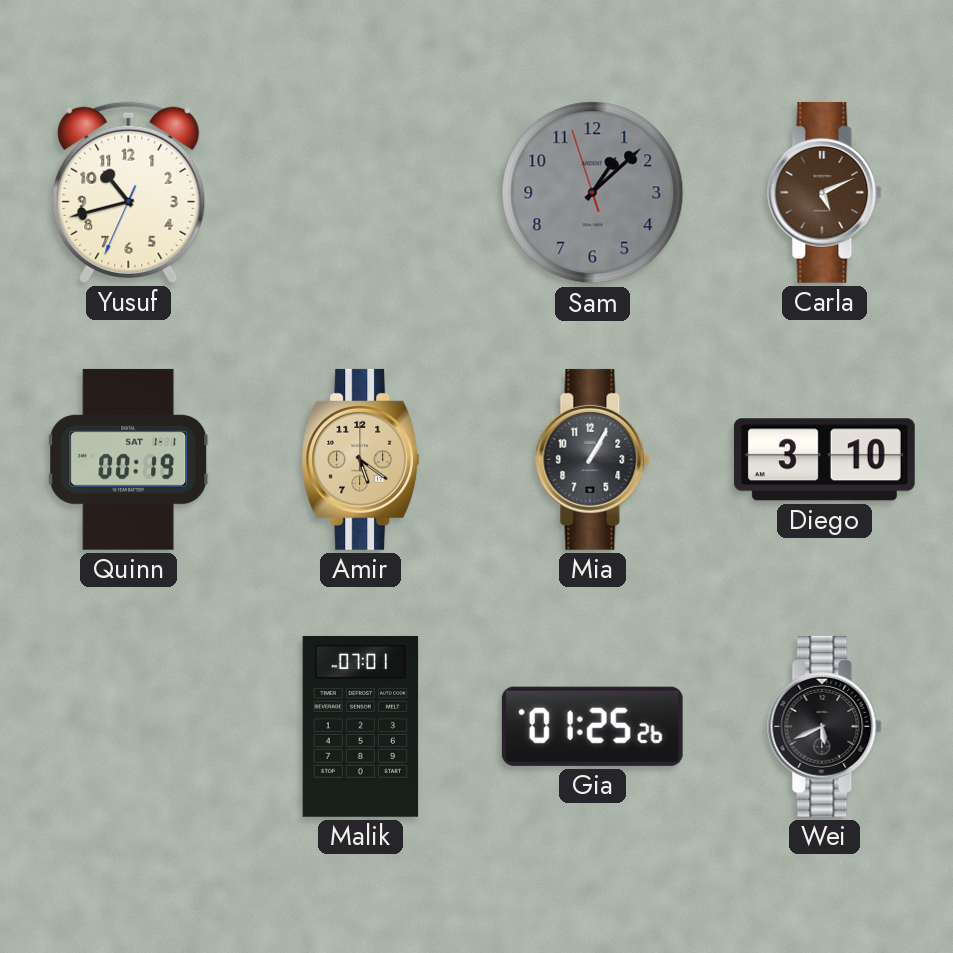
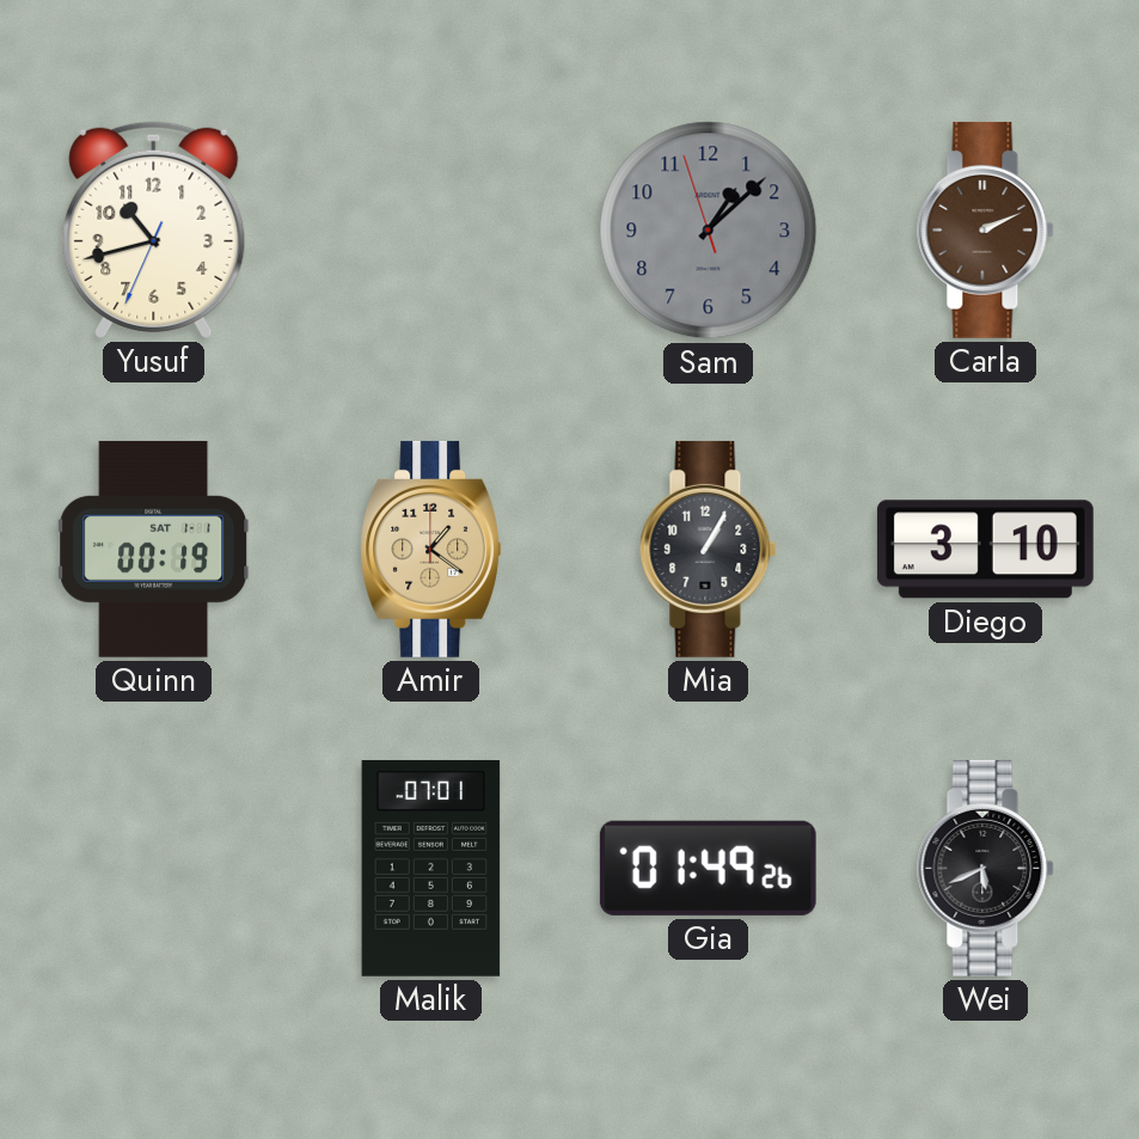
Carla: 5:11 -> 2:11 (986, 229)
Amir: 5:21 -> 1:21 (431, 549)
Gia: 01:25 -> 01:49 (708, 868)
